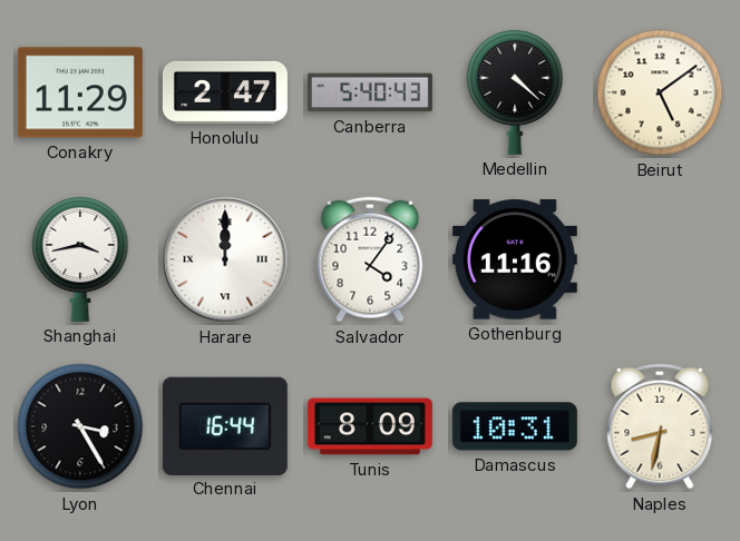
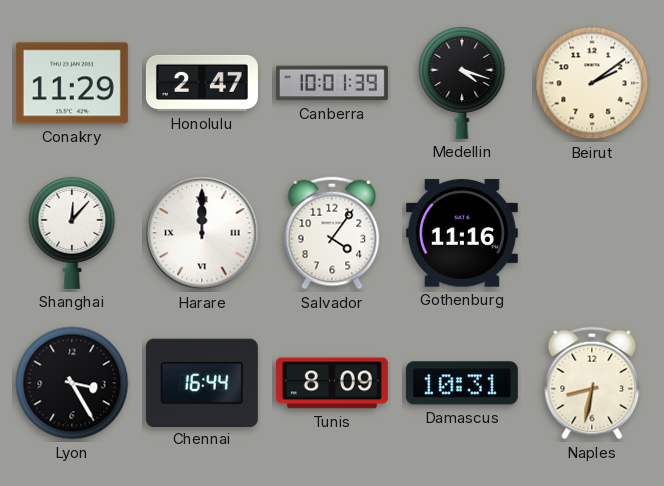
Canberra: 5:40 -> 10:01 (332, 83)
Medellin: 4:22 -> 4:18 (462, 82)
Beirut: 5:09 -> 2:09 (592, 83)
Shanghai: 3:43 -> 12:07 (72, 232)
